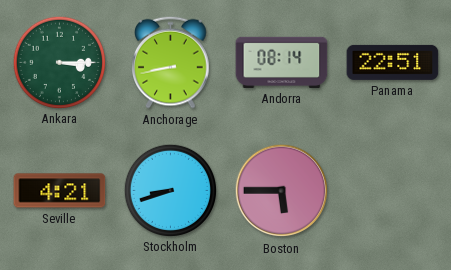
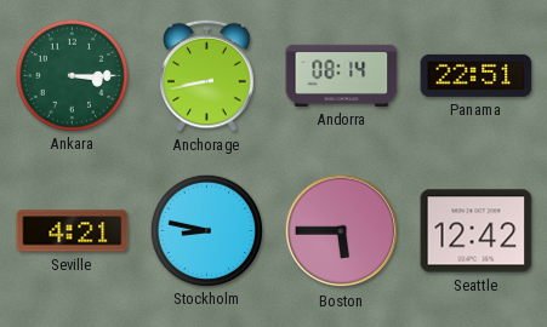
Stockholm: 8:42 -> 8:47 (206, 230)
Seattle: none -> 12:42 (477, 231)
